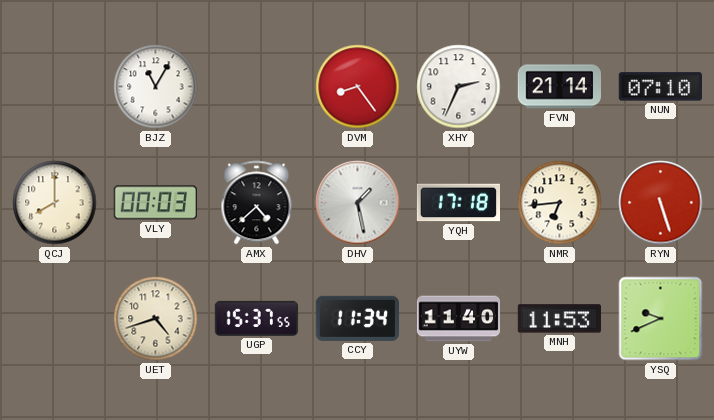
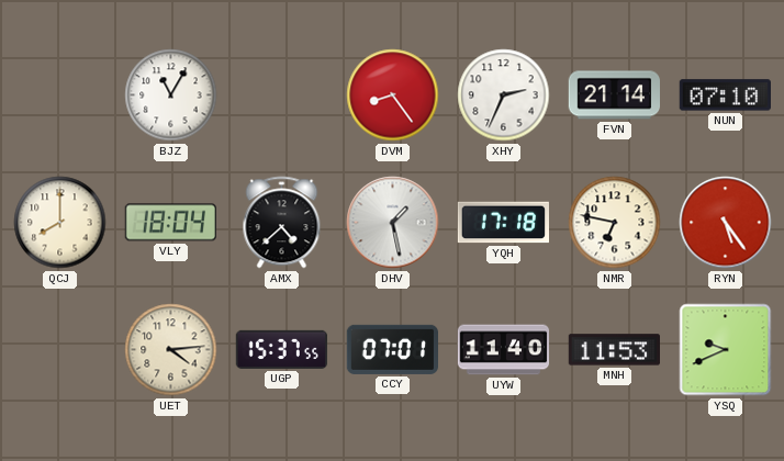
VLY: 00:03 -> 18:04 (170, 223)
NMR: 6:44 -> 6:47 (615, 223)
RYN: 5:27 -> 5:24 (726, 223)
UET: 4:42 -> 4:14 (171, 350)
CCY: 11:34 -> 07:01 (392, 349)
